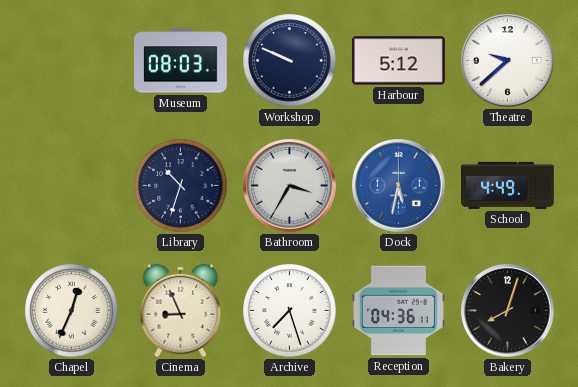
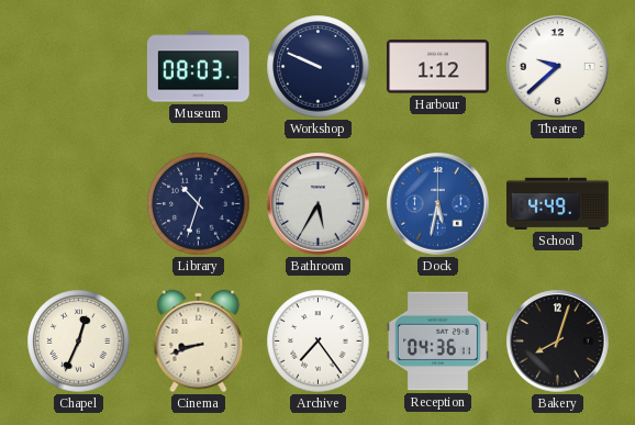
Harbour: 5:12 -> 1:12 (437, 67)
Bathroom: 3:35 -> 5:35 (319, 204)
Cinema: 8:56 -> 8:42 (199, 342)
Archive: 7:27 -> 7:24 (319, 342)
